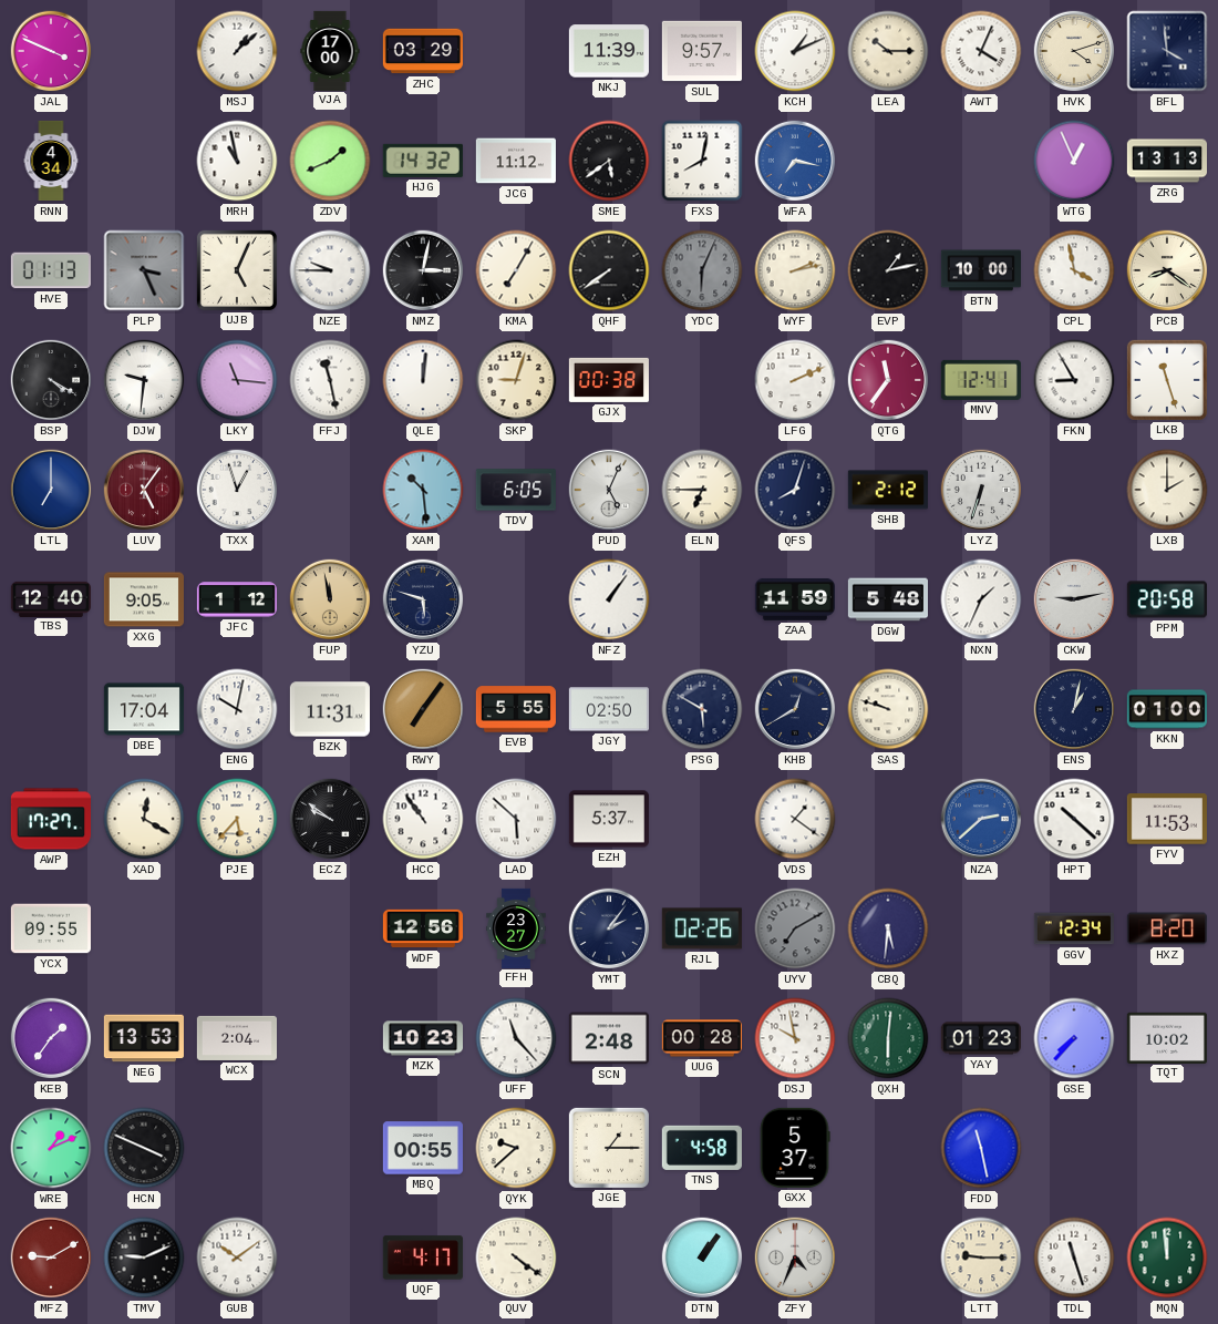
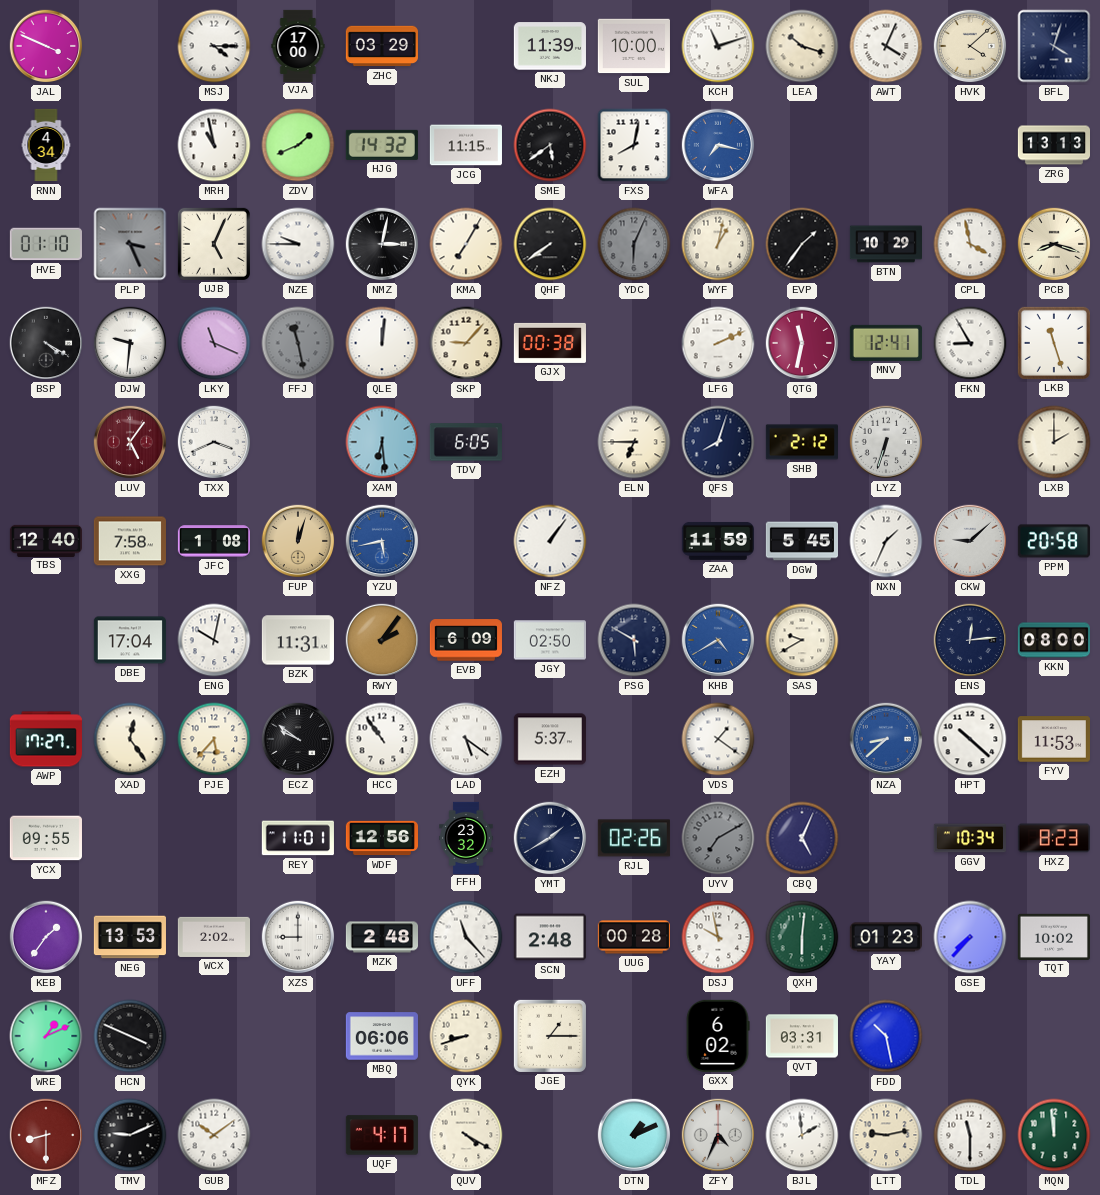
MSJ: 1:08 -> 4:15 (214, 46)
SUL: 9:57 -> 10:00 (634, 46)
KCH: 1:11 -> 11:12 (718, 46)
LEA: 10:15 -> 10:18 (802, 46)
HVK: 4:12 -> 4:08 (970, 46)
BFL: 3:59 -> 4:03 (1054, 46)
JCG: 11:12 -> 11:15 (465, 145)
WTG: 12:56 -> none (1074, 161)
HVE: 01:13 -> 01:10 (46, 244)
WYF: 2:13 -> 1:02 (718, 244)
EVP: 1:13 -> 1:36 (802, 244)
BTN: 10:00 -> 10:29 (885, 244)
PCB: 8:21 -> 8:18 (1054, 244)
LKY: 11:16 -> 11:19 (214, 343)
FFJ dial: white -> grey (298, 343)
SKP: 9:03 -> 9:07 (466, 343)
QTG: 11:36 -> 11:32 (802, 343)
LTL: 7:00 -> none (51, 490)
TXX: 12:57 -> 3:41 (214, 442)
XAM: 10:29 -> 6:29 (382, 442)
PUD: 5:04 -> none (609, 490)
XXG: 9:05 -> 7:58 (130, 541)
JFC: 1:12 -> 1:08 (213, 541)
FUP: 11:58 -> 12:03 (298, 541)
YZU: 5:48 -> 5:43 (382, 541)
YZU dial: navy -> blue (382, 541)
DGW: 5:48 -> 5:45 (801, 541)
CKW: 9:13 -> 9:08 (970, 541)
RWY: 7:06 -> 2:06 (382, 640)
EVB: 5:55 -> 6:09 (466, 640)
KHB: 12:40 -> 4:40 (718, 640)
KHB dial: navy -> blue (718, 640)
SAS: 9:48 -> 9:40 (802, 640)
ENS: 1:02 -> 12:14 (970, 640)
KKN: 01:00 -> 08:00 (1054, 640)
XAD: 12:20 -> 12:24 (130, 739)
LAD: 5:52 -> 5:21 (466, 739)
NZA: 2:38 -> 8:38 (886, 739)
REY: none -> 11:01 (298, 838)
FFH: 23:27 -> 23:32 (466, 837)
YMT: 2:06 -> 1:40 (550, 838)
CBQ: 5:31 -> 5:04 (802, 838)
GGV: 12:34 -> 10:34 (969, 838)
HXZ: 8:20 -> 8:23 (1054, 838)
WCX: 2:04 -> 2:02 (213, 937)
XZS: none -> 9:00 (298, 937)
MZK: 10:23 -> 2:48 (381, 937)
MBQ: 00:55 -> 06:06 (382, 1036)
QYK: 9:38 -> 8:42 (466, 1036)
TNS: 4:58 -> none (702, 1148)
GXX: 5:37 -> 6:02 (718, 1036)
QVT: none -> 03:31 (802, 1036)
FDD: 11:28 -> 10:28 (886, 1036)
MFZ: 9:10 -> 8:30 (46, 1135)
QUV: 4:21 -> 4:20 (466, 1135)
DTN: 1:06 -> 1:11 (634, 1135)
BJL: none -> 1:59 (802, 1135)
LTT: 9:15 -> 9:13 (886, 1135)
TDL: 11:27 -> 11:30 (970, 1135)
